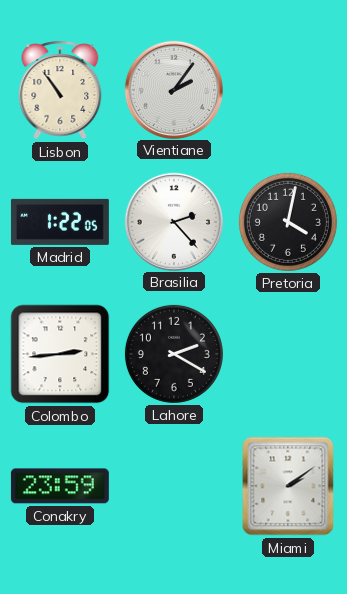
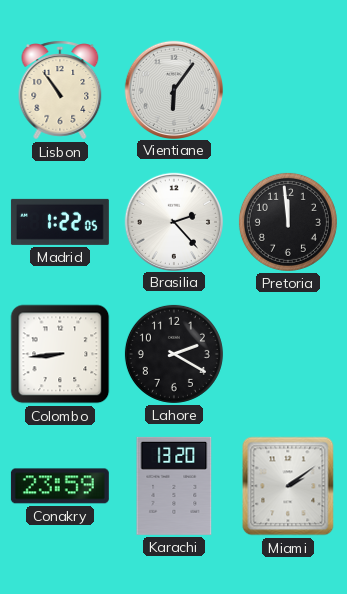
Vientiane: 2:06 -> 6:06 (173, 89)
Pretoria: 4:02 -> 11:59 (288, 222)
Colombo: 2:44 -> 8:44 (60, 354)
Karachi: none -> 13:20 (174, 486)
